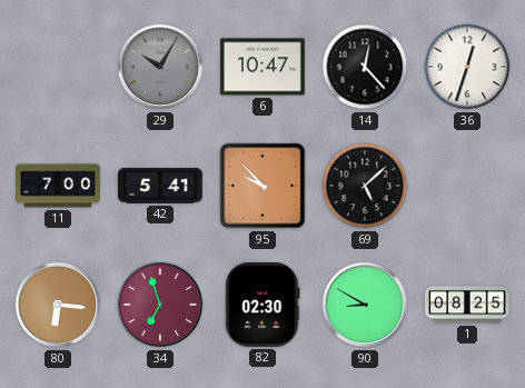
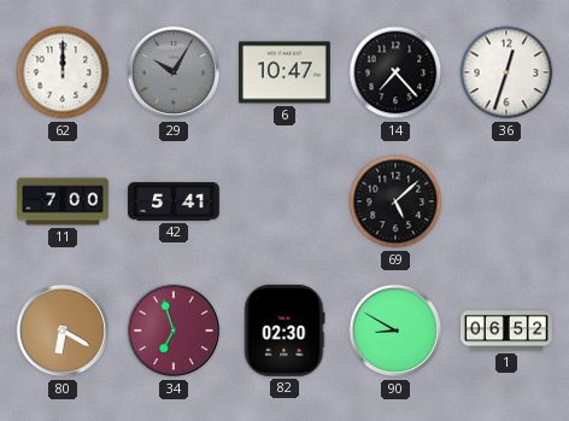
62: none -> 12:00 (63, 72)
14: 12:23 -> 7:23 (395, 72)
95: 9:53 -> none (262, 186)
80: 6:16 -> 6:20 (63, 331)
1: 08:25 -> 06:52 (508, 331)
